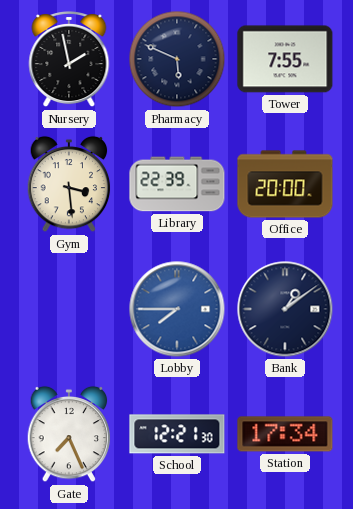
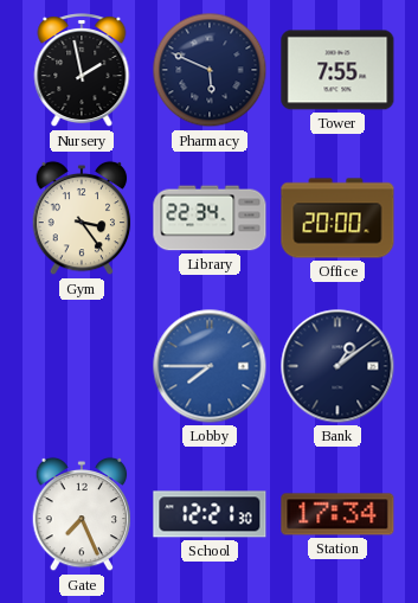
Gym: 3:29 -> 3:24 (82, 218)
Library: 22:39 -> 22:34 (210, 218)
